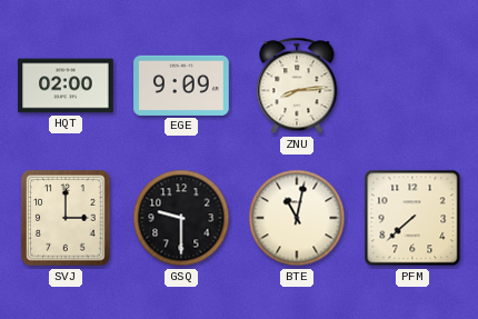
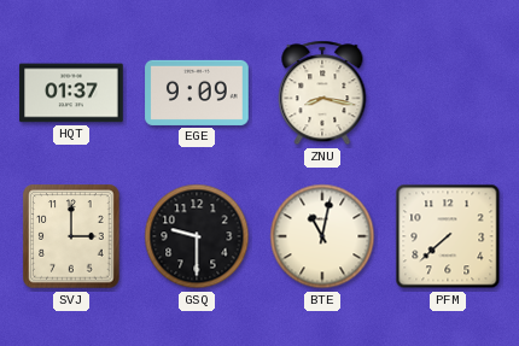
HQT: 02:00 -> 01:37 (71, 93)
ZNU: 8:14 -> 8:17 (322, 93)
